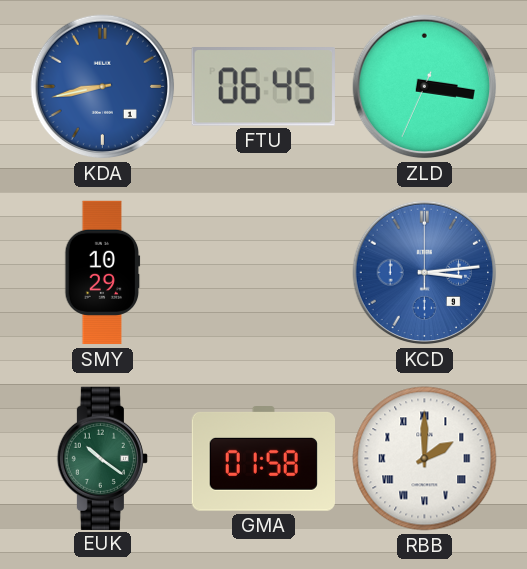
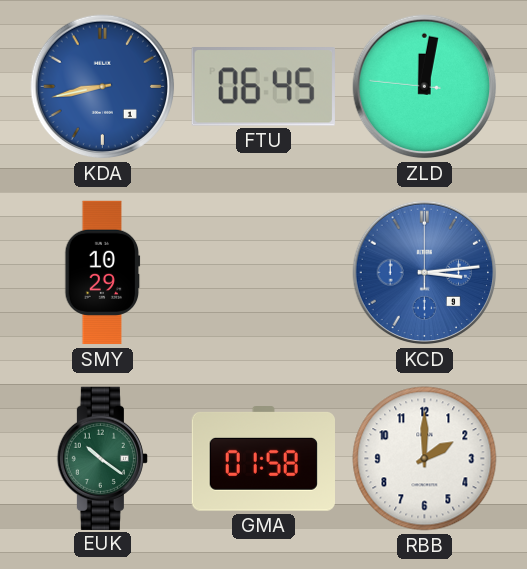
ZLD: 3:16 -> 12:01 (425, 87)
RBB numerals: Roman -> Arabic (425, 459)
